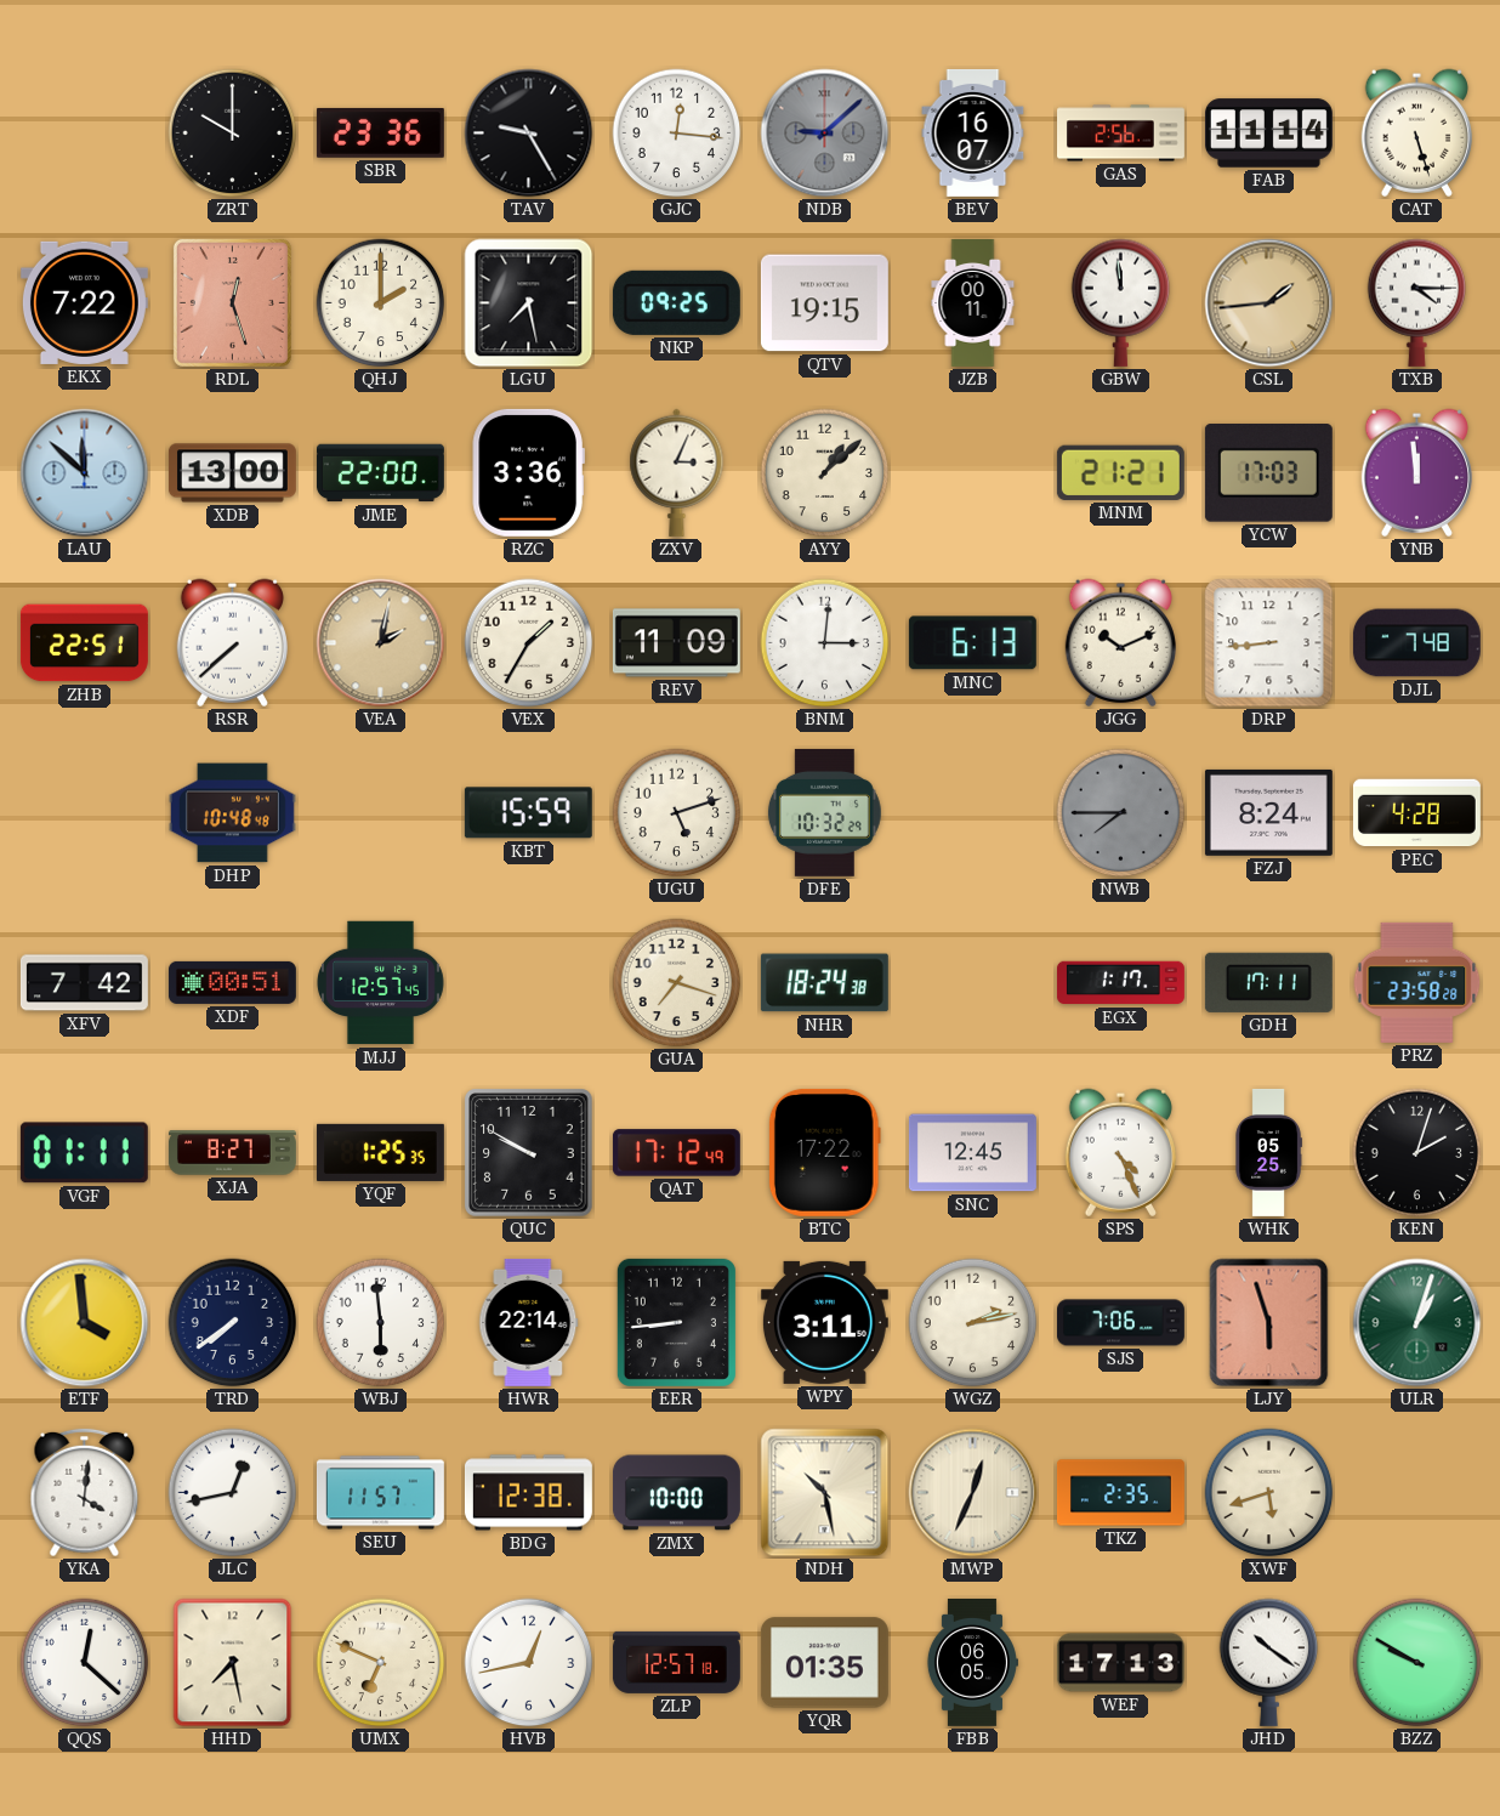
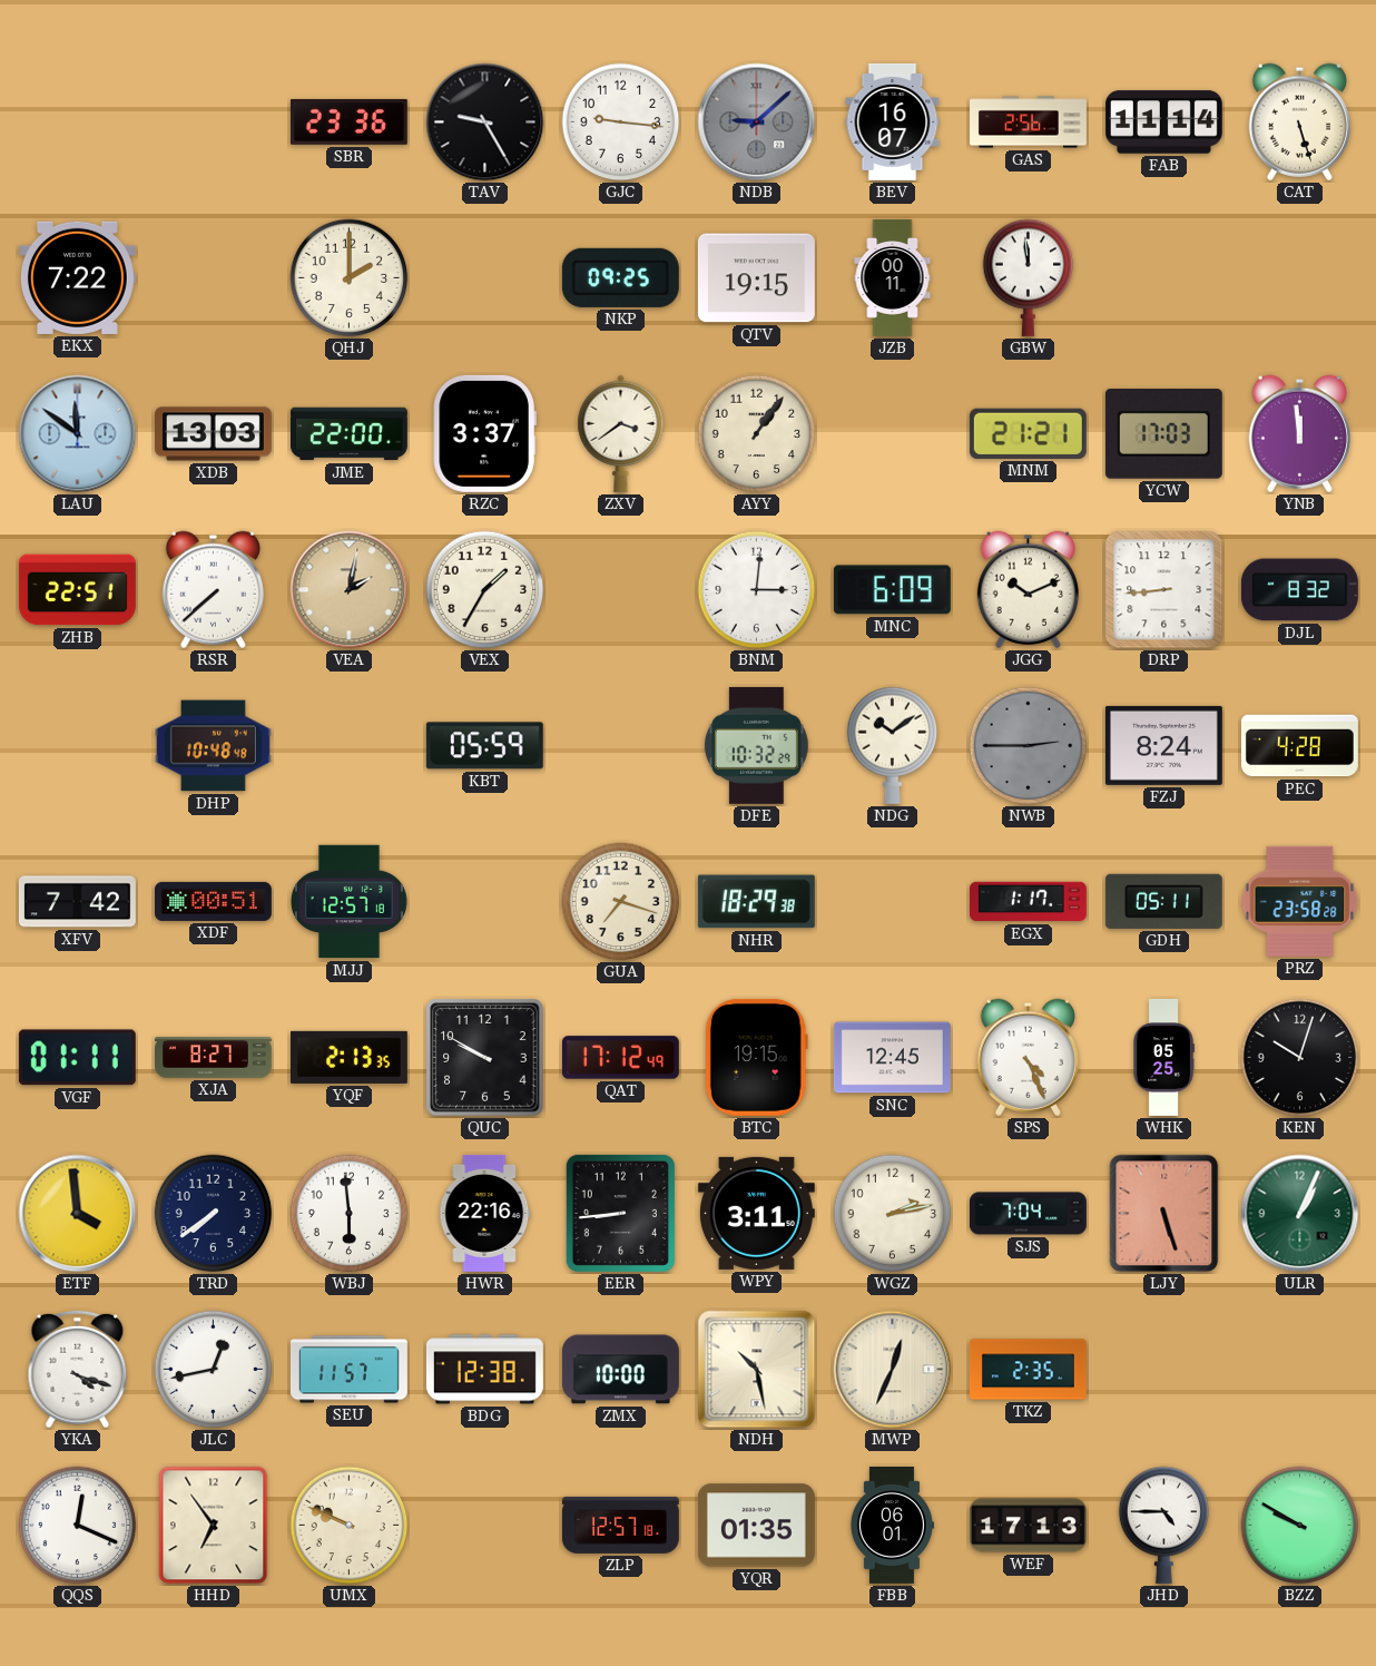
ZRT: 10:00 -> none (233, 134)
GJC: 12:16 -> 9:16 (621, 122)
RDL: 12:27 -> none (232, 302)
LGU: 7:28 -> none (529, 303)
CSL: 1:44 -> none (1269, 303)
TXB: 4:15 -> none (1417, 302)
LAU: 11:52 -> 11:51 (78, 434)
XDB: 13:00 -> 13:03 (213, 434)
RZC: 3:36 -> 3:37 (484, 433)
ZXV: 3:04 -> 3:39 (621, 433)
AYY: 1:08 -> 1:06 (757, 434)
REV: 11:09 -> none (676, 643)
MNC: 6:13 -> 6:09 (892, 590)
DJL: 7:48 -> 8:32 (1299, 590)
KBT: 15:59 -> 05:59 (484, 746)
UGU: 5:12 -> none (677, 813)
NDG: none -> 10:09 (893, 745)
NWB: 7:45 -> 2:45 (1029, 746)
MJJ: 12:57:45 -> 12:57:18 (348, 902)
NHR: 18:24 -> 18:29 (756, 902)
GDH: 17:11 -> 05:11 (1163, 901)
YQF: 1:25 -> 2:13 (348, 1057)
BTC: 17:22 -> 19:15 (756, 1057)
KEN: 2:03 -> 10:03 (1300, 1058)
HWR: 22:14 -> 22:16 (485, 1213)
SJS: 7:06 -> 7:04 (1028, 1214)
LJY: 5:57 -> 5:27 (1164, 1214)
ULR: 1:03 -> 1:04 (1300, 1214)
YKA: 4:01 -> 4:18 (78, 1370)
XWF: 5:42 -> none (1269, 1493)
QQS: 12:22 -> 12:19 (78, 1526)
HHD: 7:28 -> 6:54 (214, 1526)
UMX: 6:49 -> 9:49 (350, 1526)
HVB: 12:43 -> none (529, 1663)
FBB: 06:05 -> 06:01 (892, 1525)
JHD: 10:21 -> 4:45 (1164, 1525)
